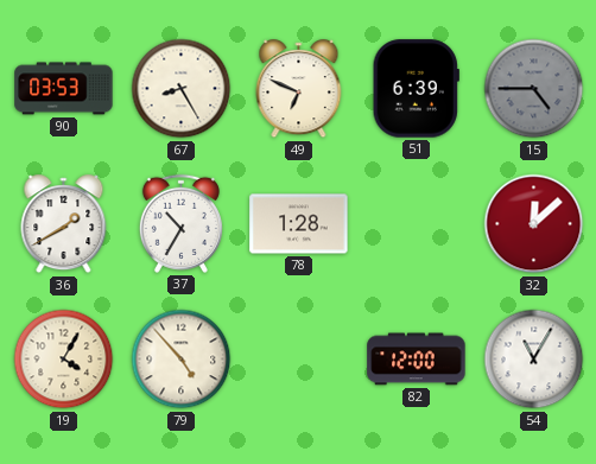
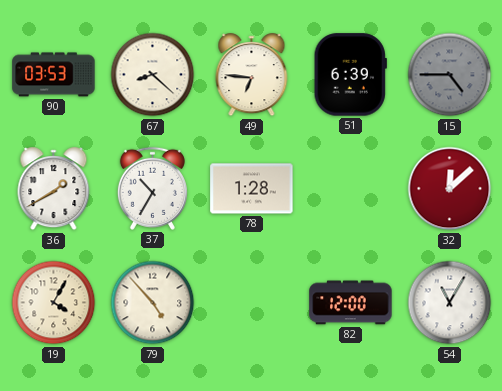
67: 8:25 -> 8:22 (153, 75)
49: 6:49 -> 6:46 (252, 75)
